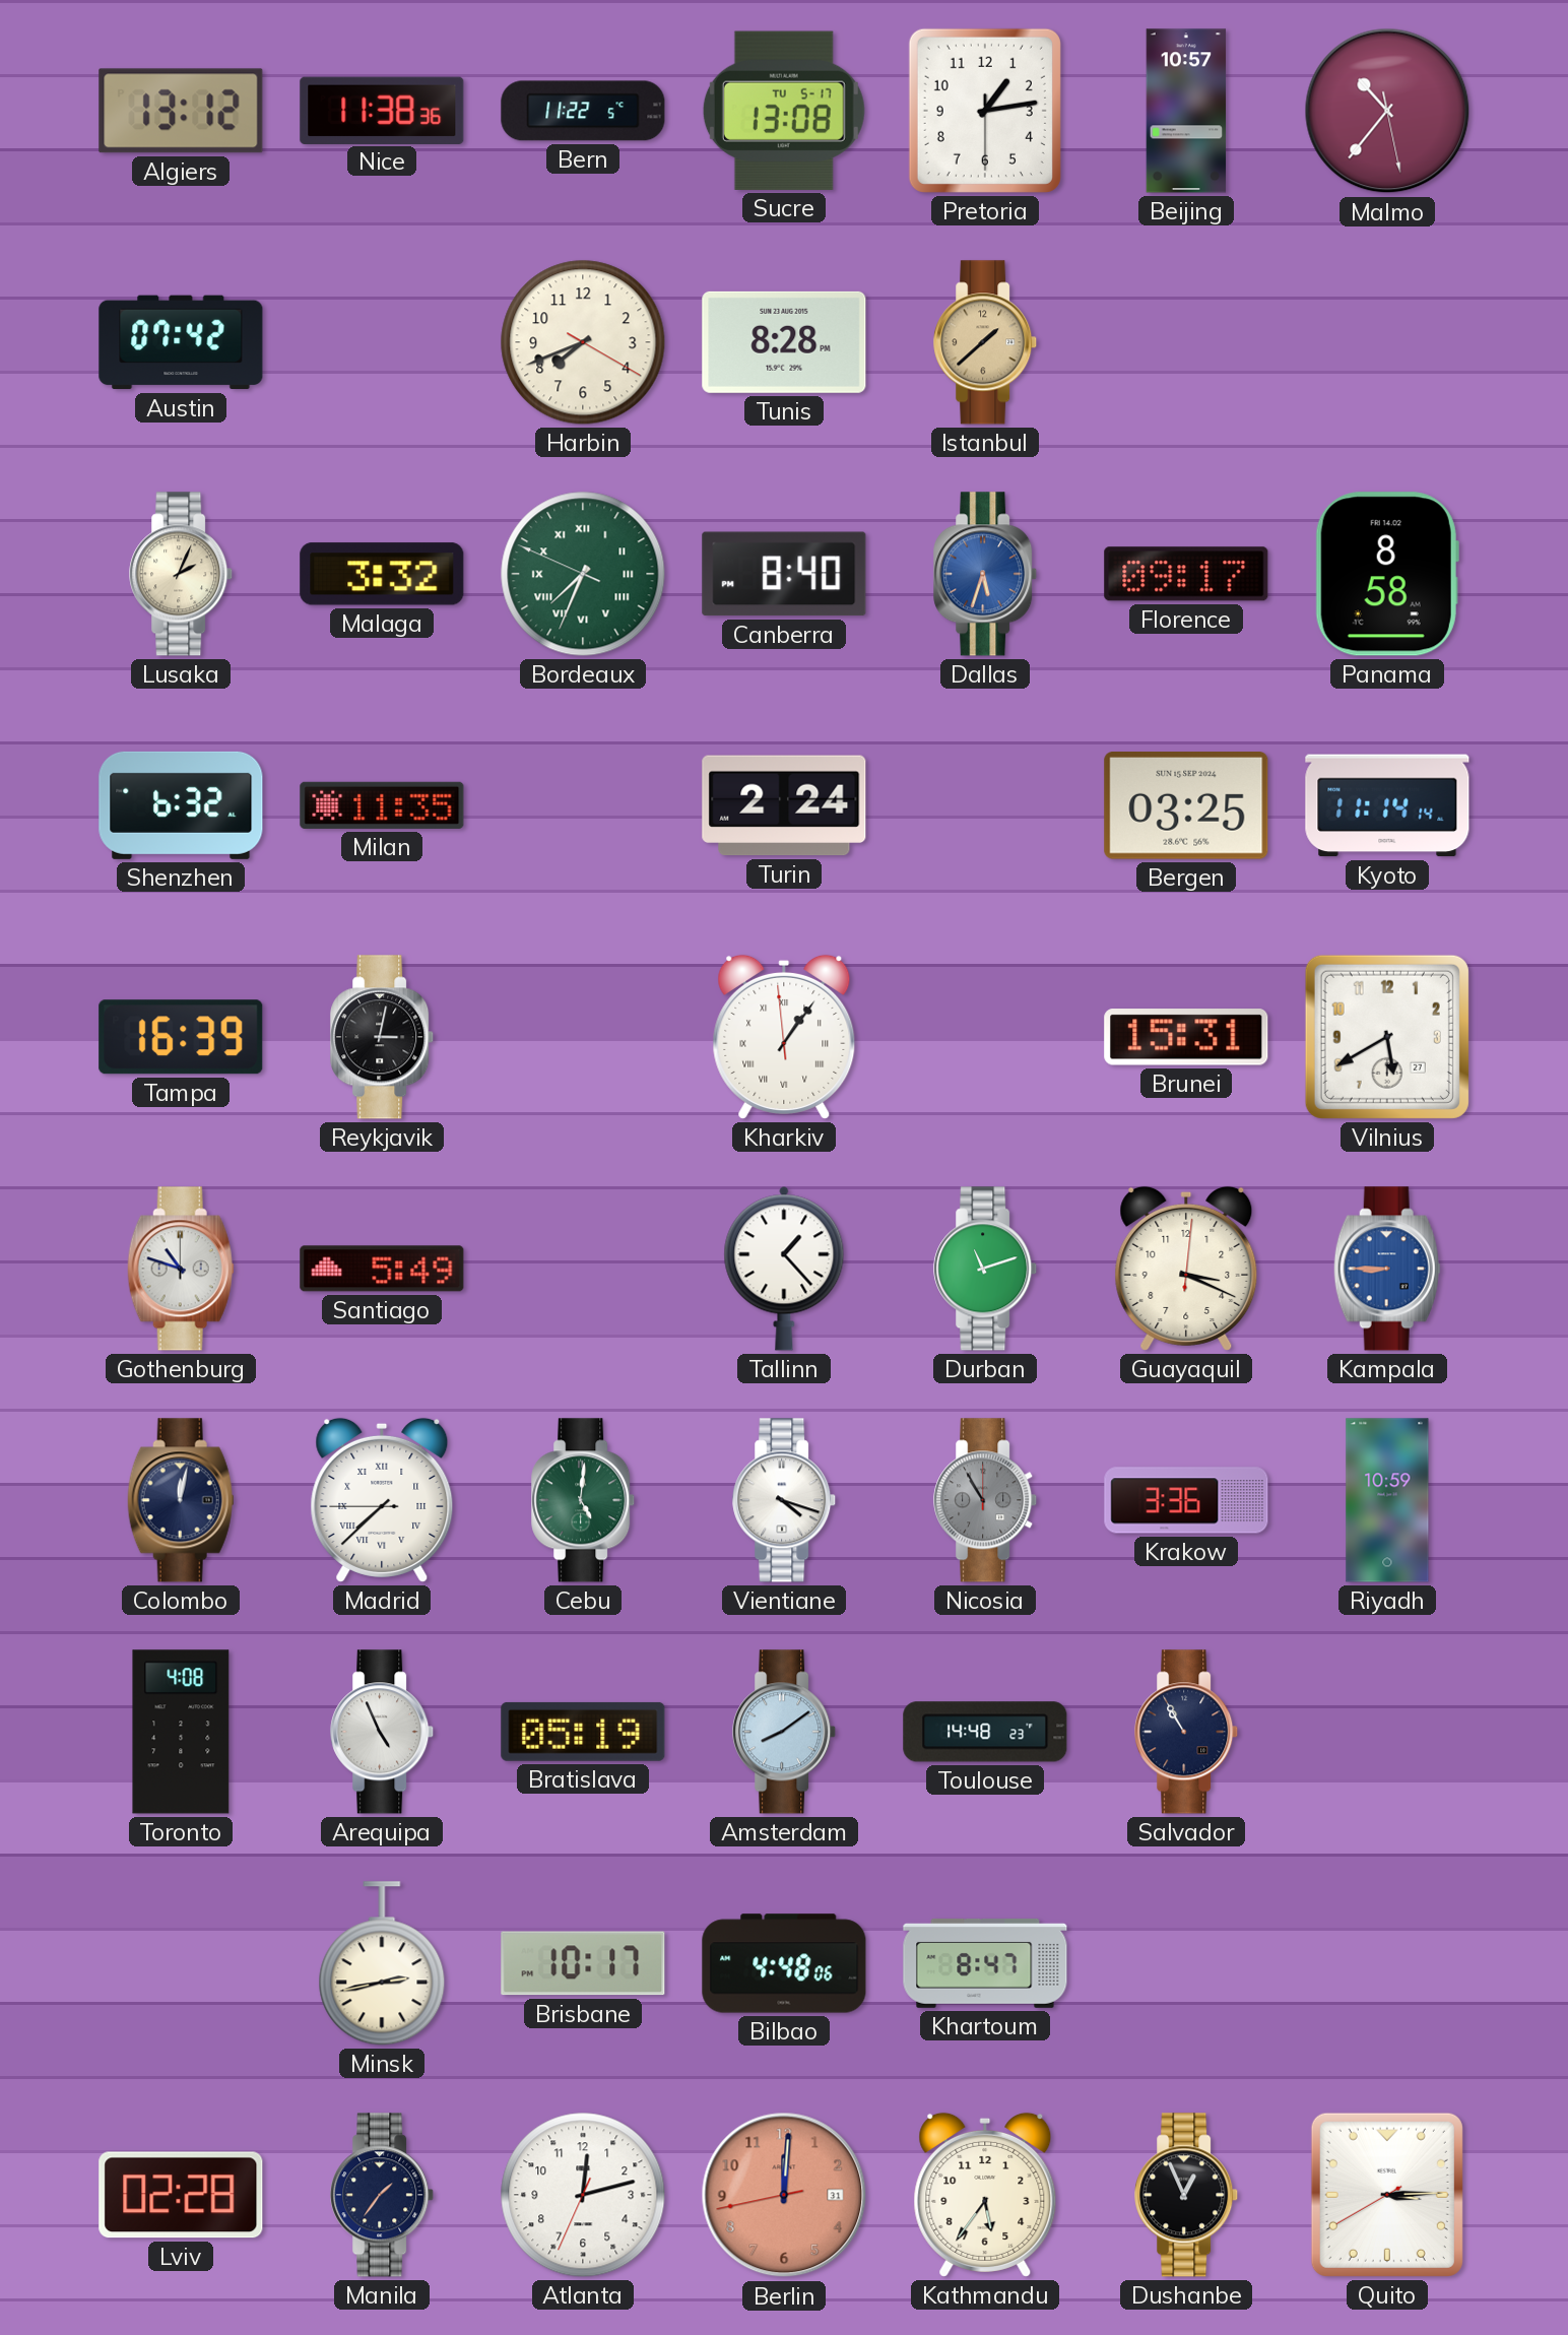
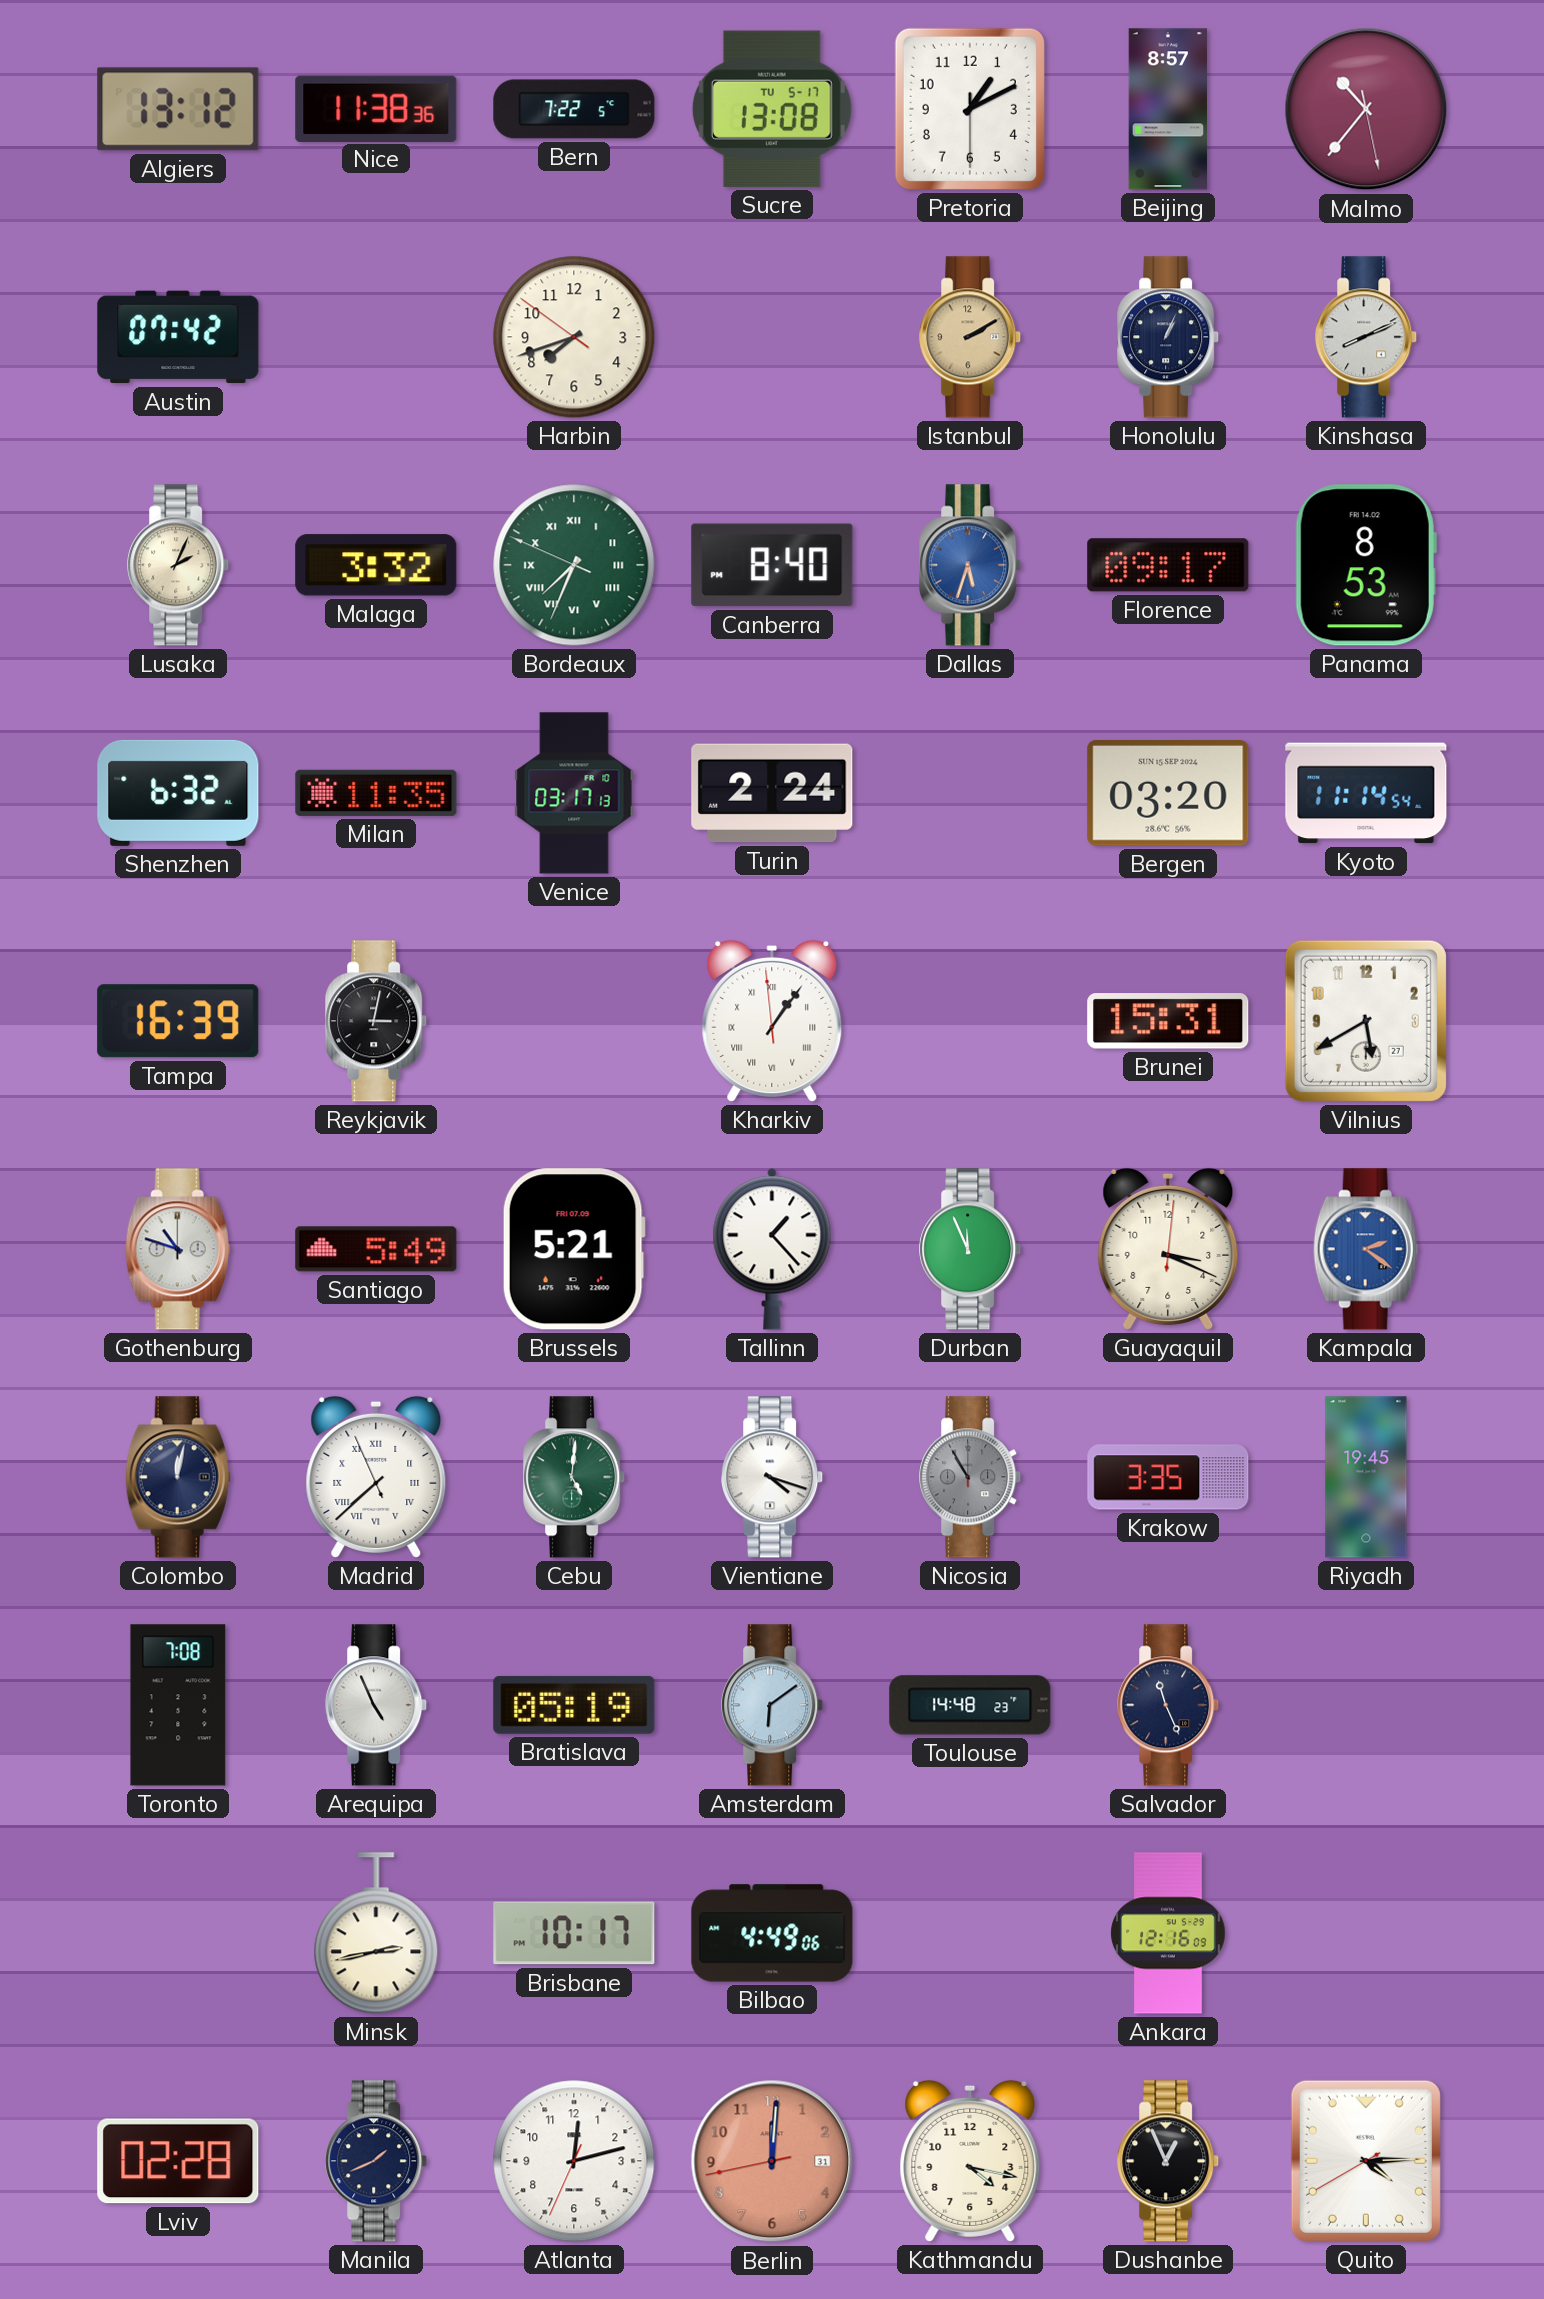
Bern: 11:22 -> 7:22 (574, 109)
Pretoria: 1:13 -> 1:10 (970, 109)
Beijing: 10:57 -> 8:57 (1168, 109)
Harbin: 7:41:20 -> 7:41:51 (574, 337)
Tunis: 8:28 -> none (784, 342)
Istanbul: 1:38 -> 2:10 (971, 337)
Honolulu: none -> 1:04 (1169, 337)
Kinshasa: none -> 8:11 (1367, 337)
Panama: 8:58 -> 8:53 (1366, 565)
Venice: none -> 03:17 (574, 793)
Bergen: 03:25 -> 03:20 (1168, 794)
Kyoto: 11:14:14 -> 11:14:54 (1366, 793)
Brussels: none -> 5:21 (574, 1249)
Durban: 11:12 -> 11:56 (971, 1249)
Kampala: 8:45 -> 2:21 (1366, 1249)
Madrid: 7:37:45 -> 7:37:56 (376, 1477)
Krakow: 3:36 -> 3:35 (1168, 1477)
Riyadh: 10:59 -> 19:45 (1366, 1477)
Toronto: 4:08 -> 7:08 (178, 1705)
Amsterdam: 8:09 -> 6:09 (773, 1705)
Salvador: 10:55 -> 11:26 (1169, 1705)
Bilbao: 4:48 -> 4:49 (772, 1933)
Khartoum: 8:47 -> none (985, 1963)
Ankara: none -> 12:16 (1168, 1933)
Manila: 1:36 -> 1:41 (377, 2161)
Kathmandu: 5:36 -> 4:17 (970, 2161)
Quito: 3:14 -> 4:14 (1366, 2161)
